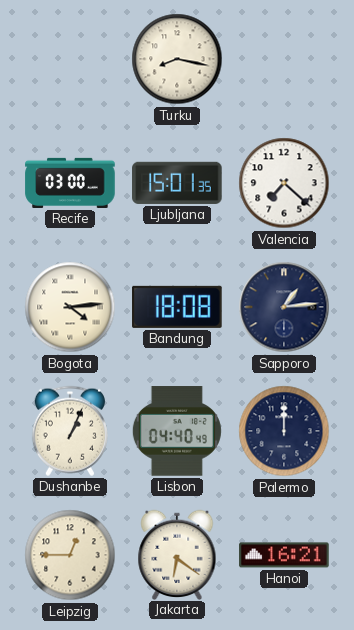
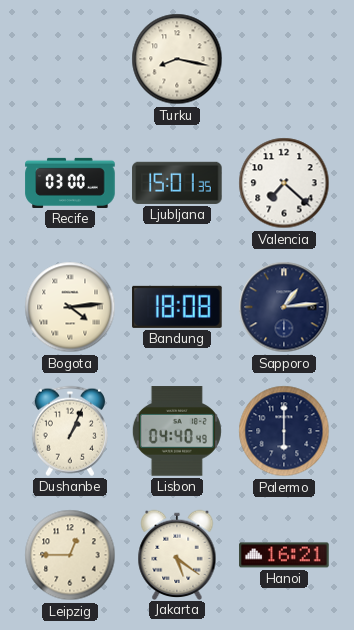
Palermo: 12:00 -> 6:00 (284, 431)
Jakarta: 6:21 -> 5:21 (177, 554)
